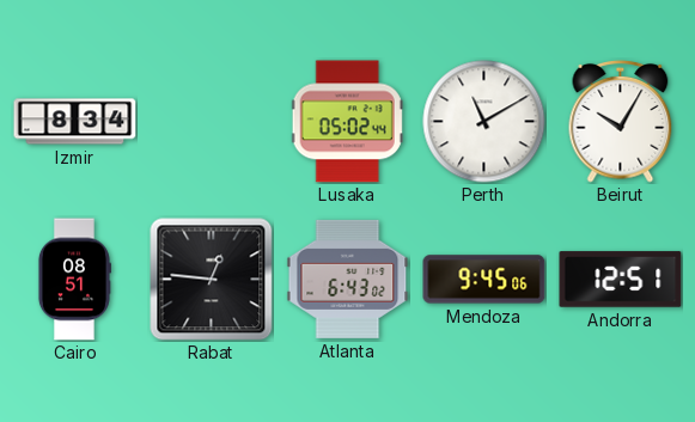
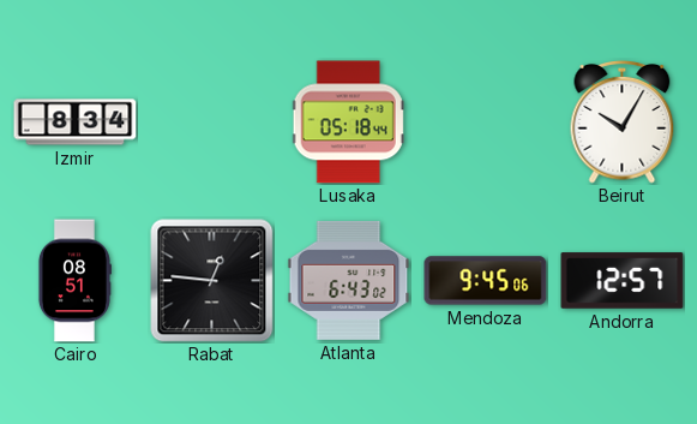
Lusaka: 05:02 -> 05:18 (348, 123)
Perth: 11:10 -> none (484, 122)
Andorra: 12:51 -> 12:57 (623, 281)
